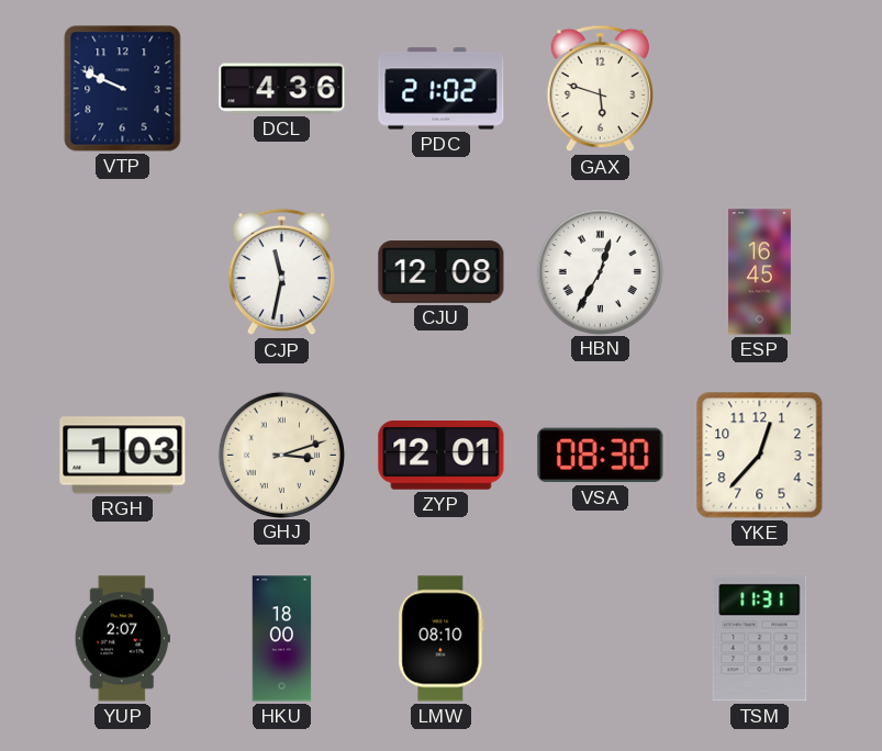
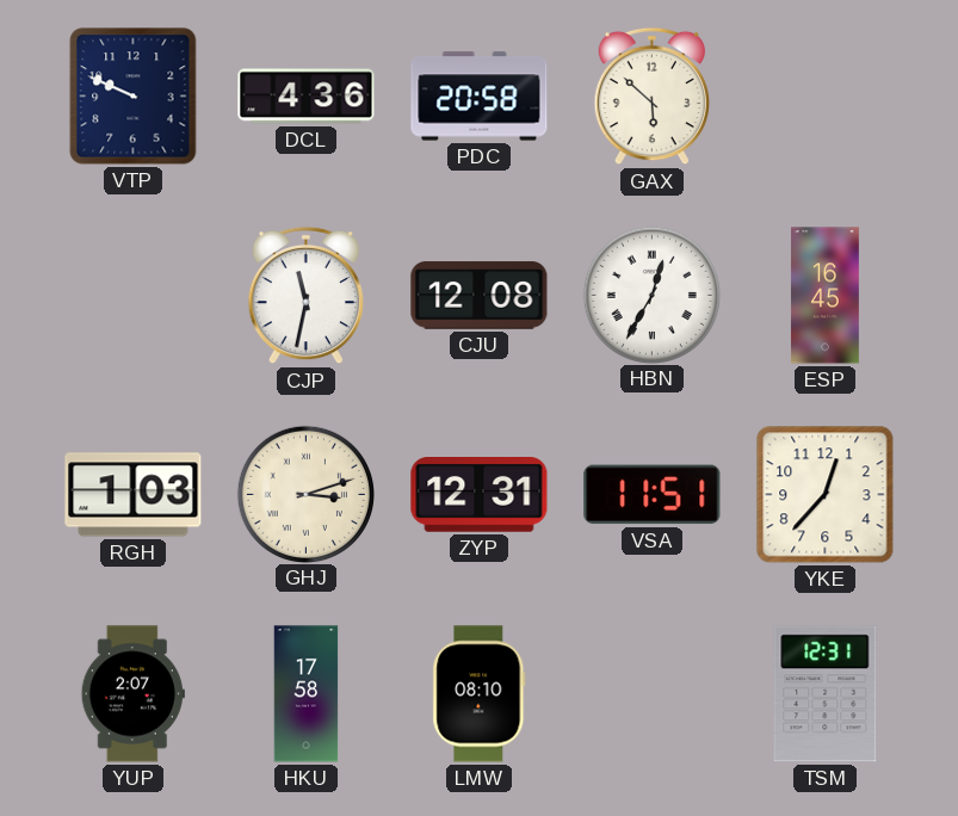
PDC: 21:02 -> 20:58 (480, 97)
GAX: 5:48 -> 5:52 (651, 97)
ZYP: 12:01 -> 12:31 (480, 495)
VSA: 08:30 -> 11:51 (653, 495)
HKU: 18:00 -> 17:58 (307, 694)
TSM: 11:31 -> 12:31 (826, 694)
